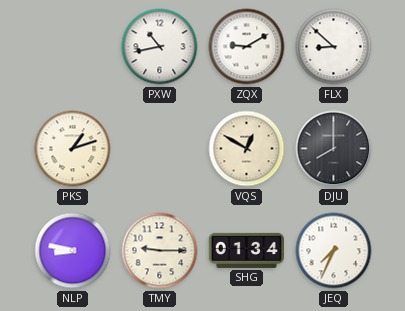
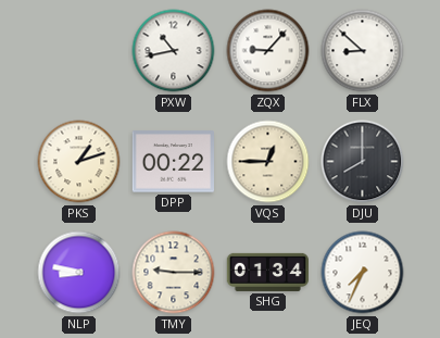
ZQX: 9:10 -> 9:07 (268, 51)
DPP: none -> 00:22 (173, 162)
VQS: 12:50 -> 12:45 (268, 162)
